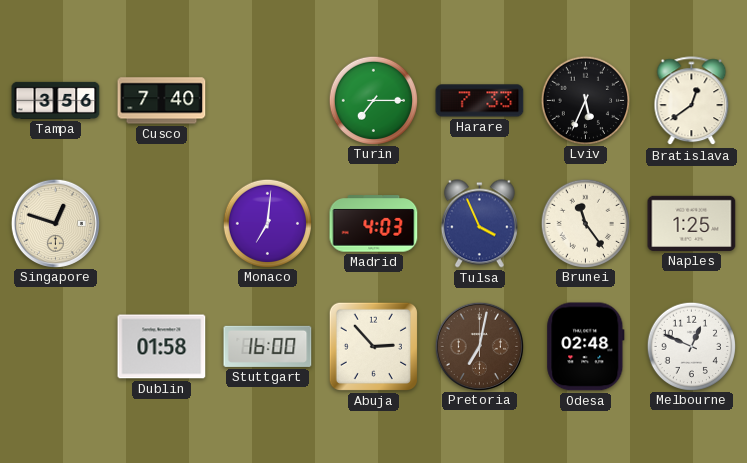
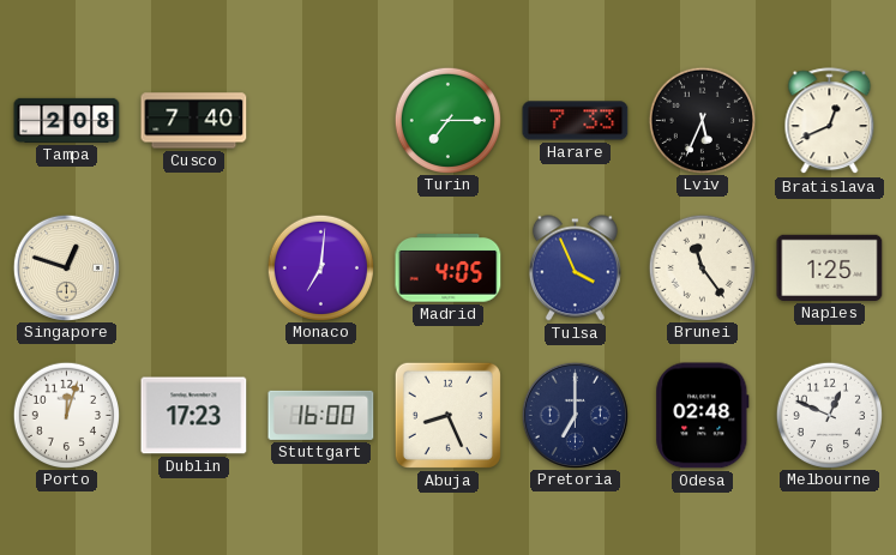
Tampa: 3:56 -> 2:08 (67, 120)
Bratislava: 12:39 -> 12:41 (830, 121)
Madrid: 4:03 -> 4:05 (449, 269)
Porto: none -> 12:03 (66, 415)
Dublin: 01:58 -> 17:23 (194, 416)
Abuja: 2:53 -> 8:26 (447, 415)
Pretoria: 7:02 -> 7:00 (575, 415)
Pretoria dial: brown -> navy (575, 415)
